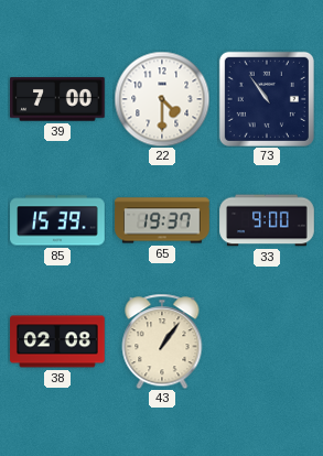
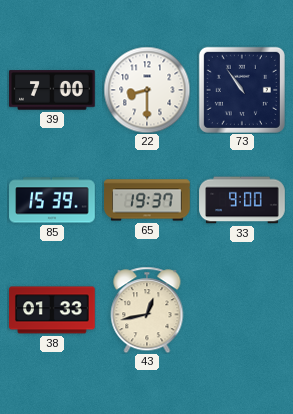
22: 4:30 -> 8:30 (147, 90)
38: 02:08 -> 01:33 (52, 310)
43: 1:06 -> 12:43 (147, 310)
